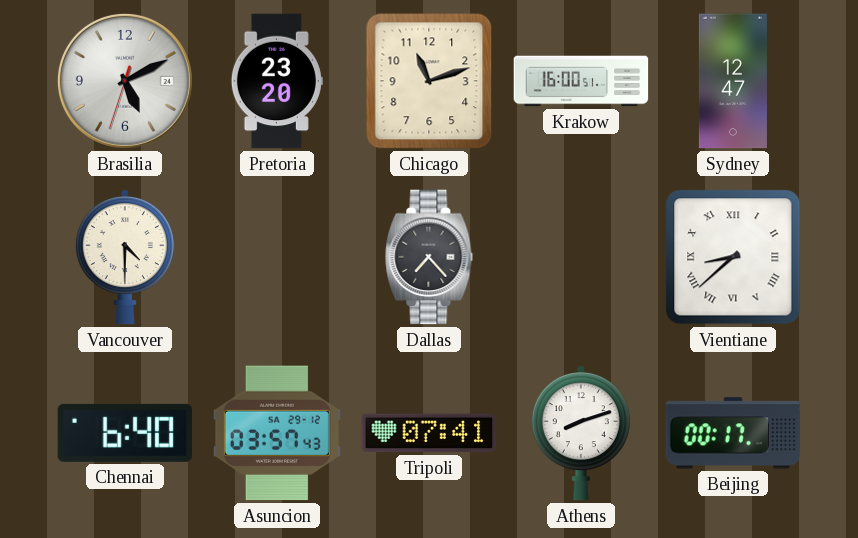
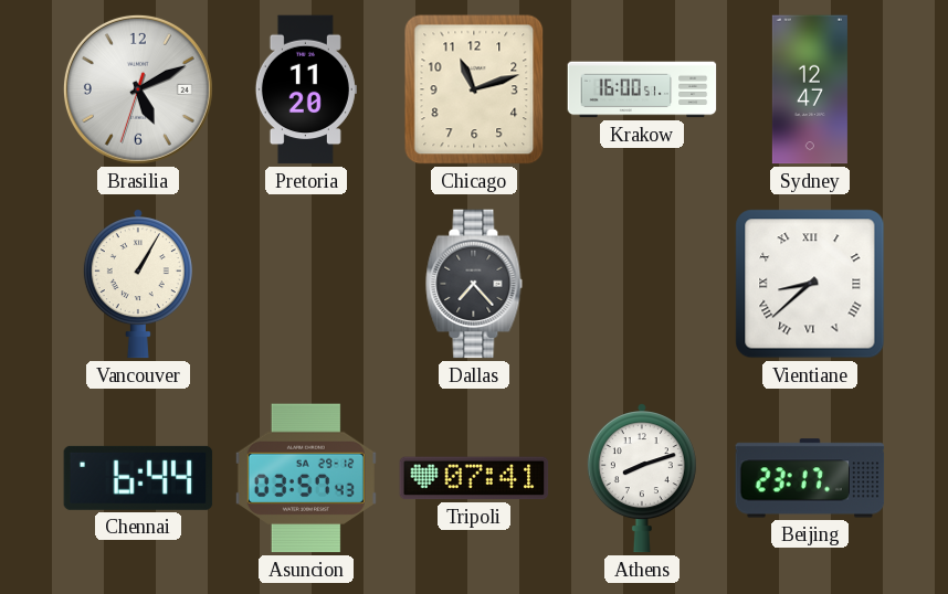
Pretoria: 23:20 -> 11:20 (306, 89)
Vancouver: 4:30 -> 1:05 (138, 284)
Chennai: 6:40 -> 6:44 (138, 478)
Beijing: 00:17 -> 23:17 (810, 478)
